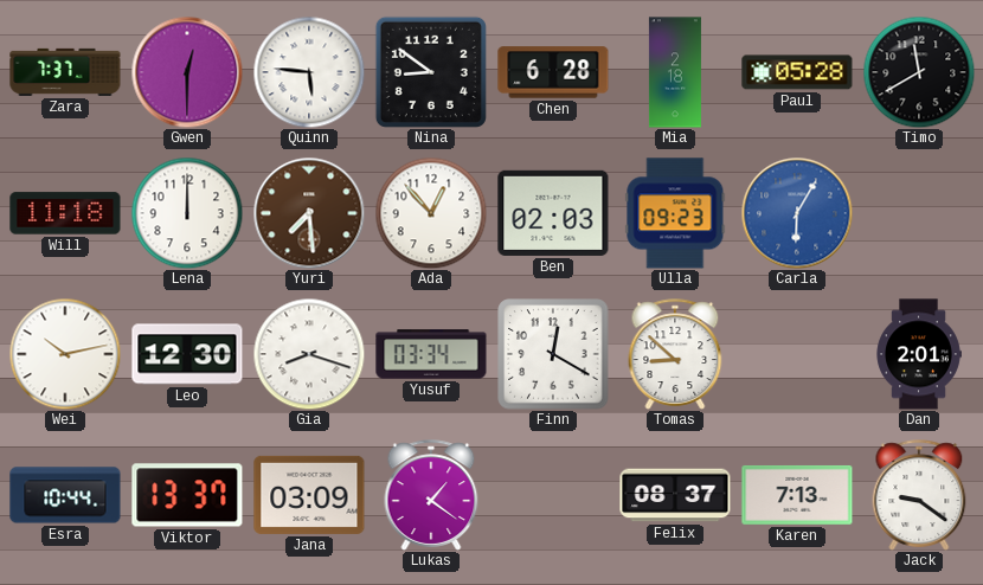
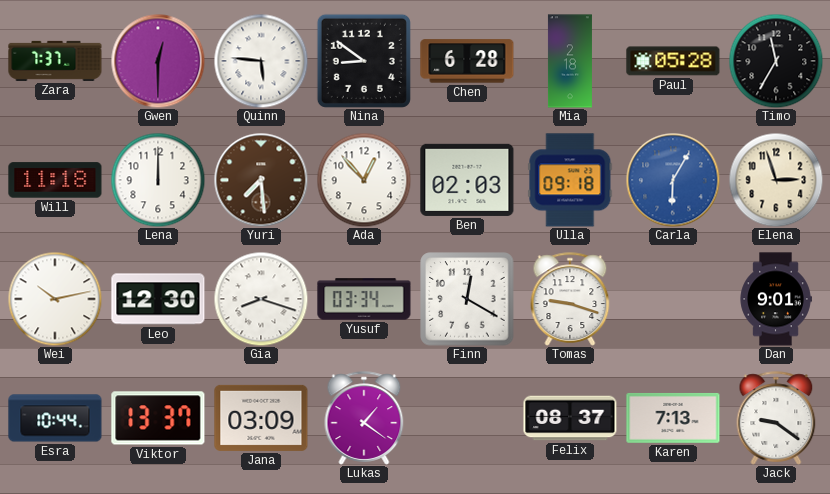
Timo: 11:40 -> 11:35 (776, 61)
Ulla: 09:23 -> 09:18 (570, 180)
Elena: none -> 2:57 (776, 180)
Tomas: 8:52 -> 9:18 (570, 299)
Dan: 2:01 -> 9:01 (776, 299)
